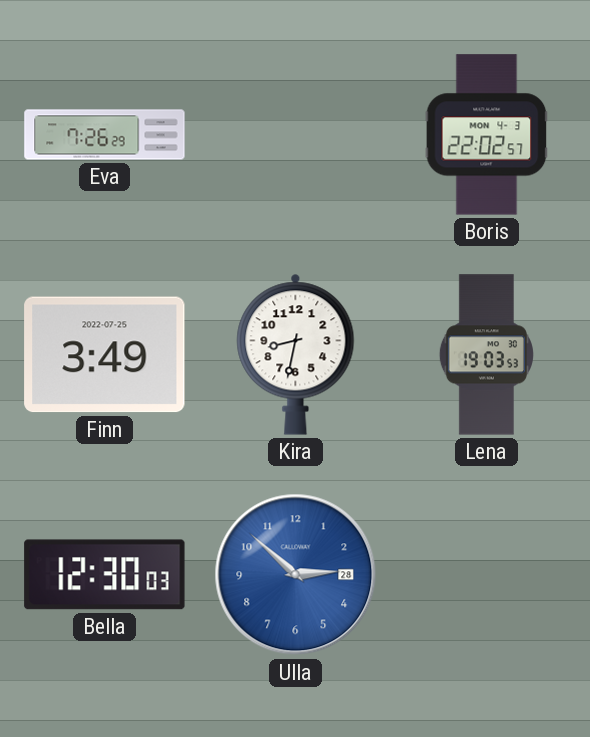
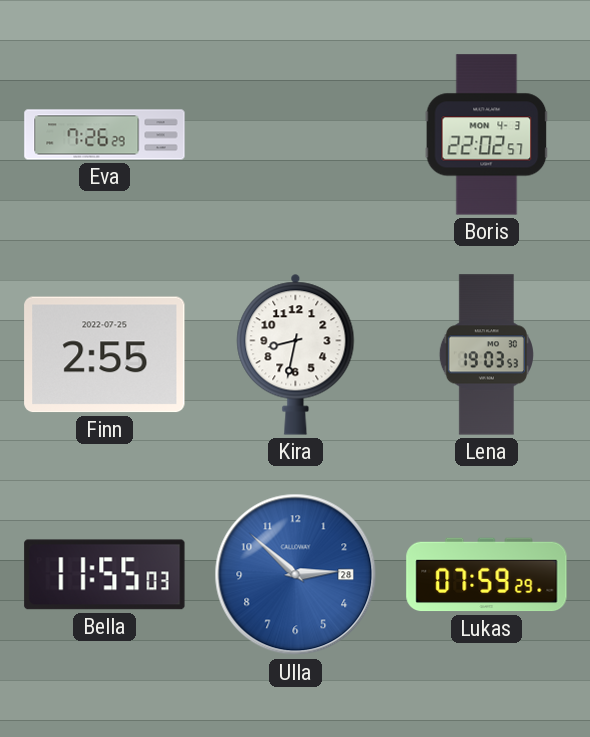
Finn: 3:49 -> 2:55 (105, 355)
Bella: 12:30 -> 11:55 (105, 575)
Lukas: none -> 07:59 (487, 575)
